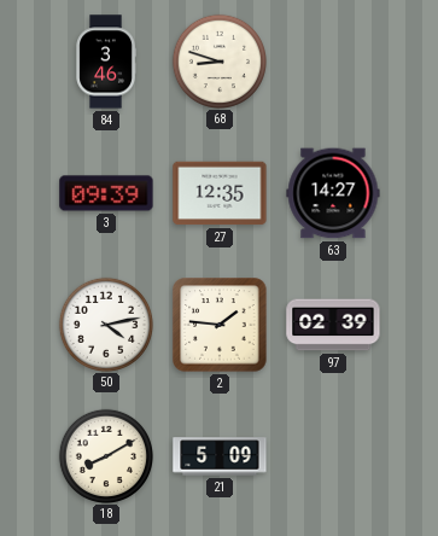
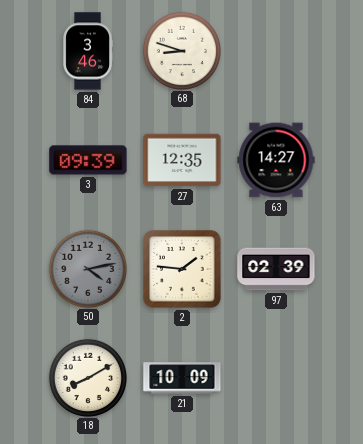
50 dial: white -> grey (87, 268)
21: 5:09 -> 10:09 (182, 378)
